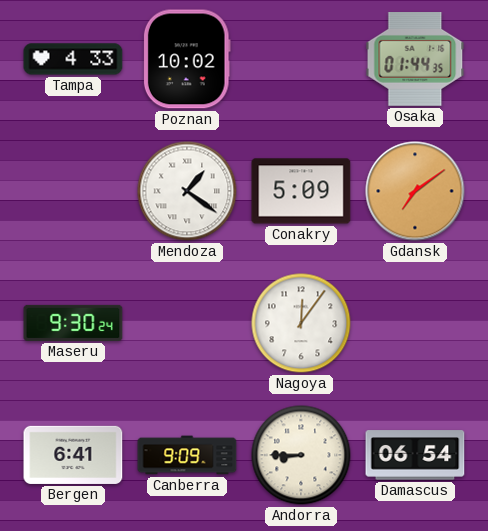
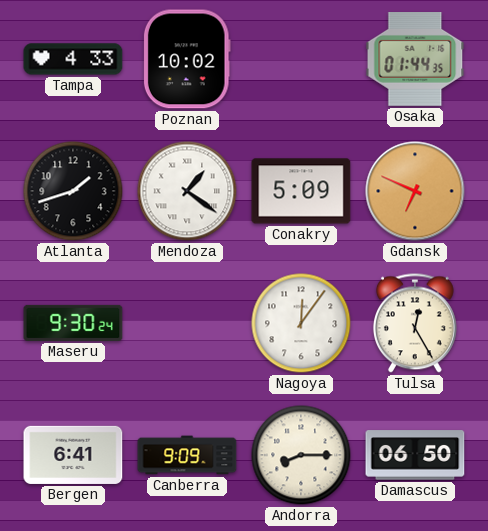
Atlanta: none -> 1:42 (73, 191)
Gdansk: 7:09 -> 6:49 (415, 191)
Tulsa: none -> 12:25 (415, 323)
Andorra: 8:45 -> 8:15 (301, 455)
Damascus: 06:54 -> 06:50 (415, 455)
